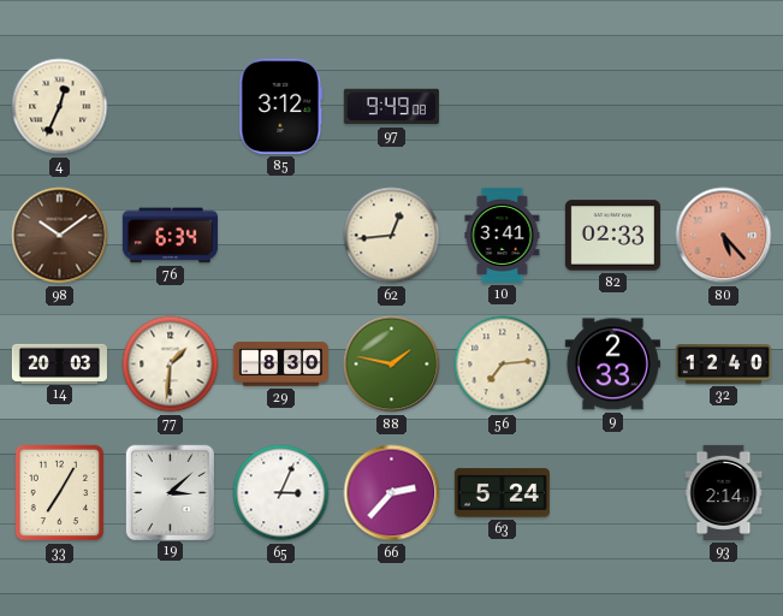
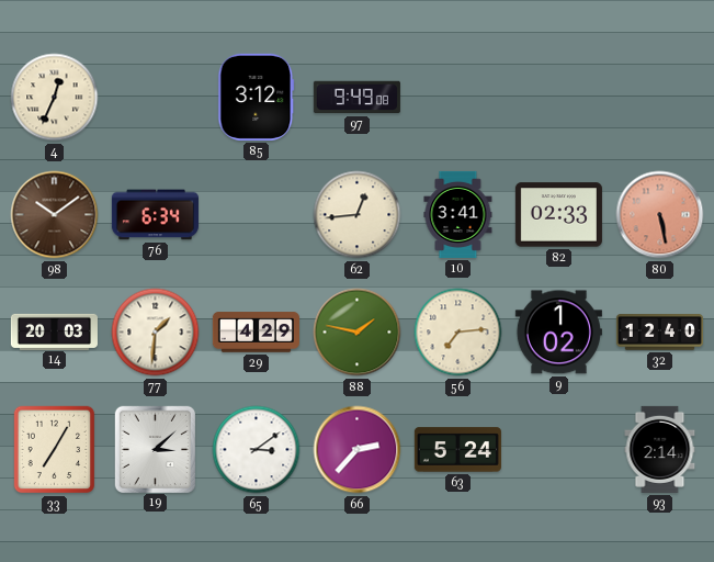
80: 5:23 -> 5:28 (660, 215)
29: 8:30 -> 4:29 (256, 333)
9: 2:33 -> 1:02 (558, 333)
65: 3:04 -> 3:09 (257, 450)
